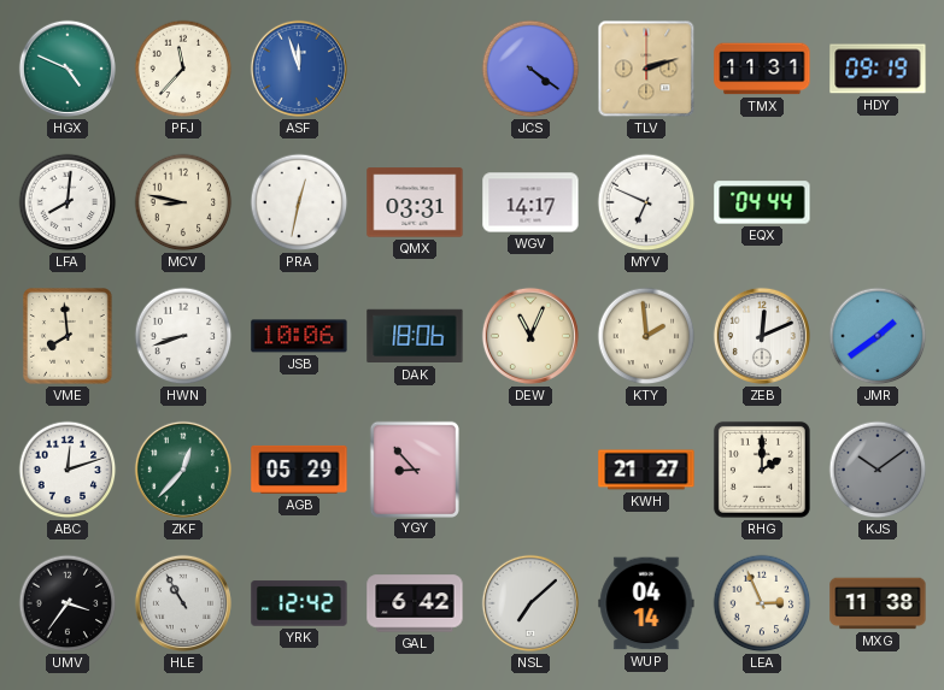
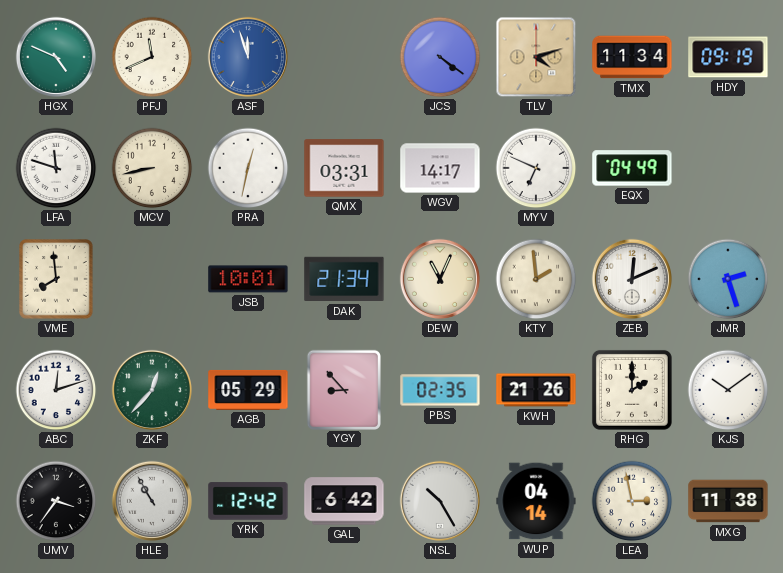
PFJ: 11:37 -> 11:41 (152, 57)
TLV: 2:12 -> 4:12 (536, 57)
TMX: 11:31 -> 11:34 (632, 57)
LFA: 8:01 -> 11:48 (56, 168)
MCV: 8:47 -> 8:43 (152, 168)
EQX: 04:44 -> 04:49 (632, 168)
HWN: 8:42 -> none (183, 336)
JSB: 10:06 -> 10:01 (248, 279)
DAK: 18:06 -> 21:34 (344, 279)
JMR: 1:39 -> 2:27 (728, 279)
PBS: none -> 02:35 (440, 390)
KWH: 21:27 -> 21:26 (536, 390)
KJS dial: grey -> white (728, 390)
NSL: 7:08 -> 10:25 (440, 501)
LEA: 2:56 -> 2:58 (632, 501)
